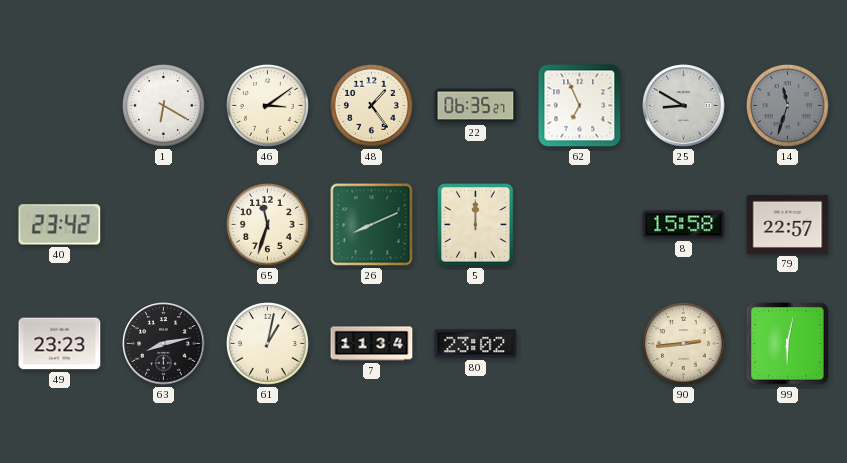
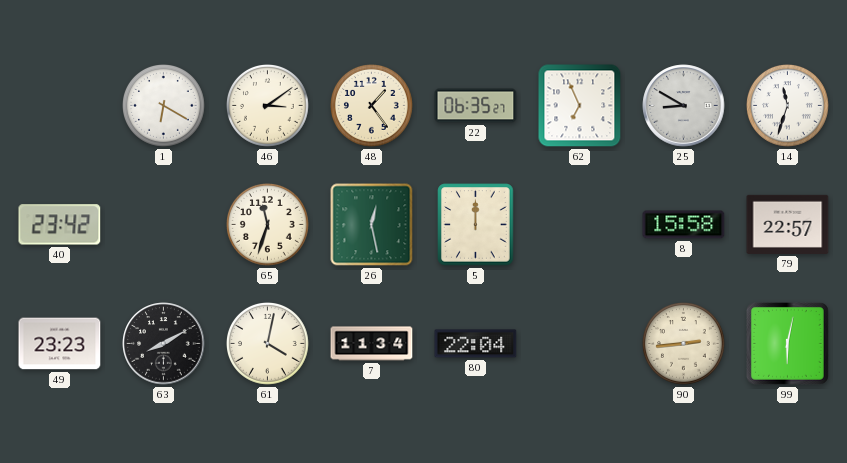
14 dial: grey -> white (788, 106)
26: 8:11 -> 12:28 (372, 225)
63: 8:13 -> 8:10 (164, 344)
61: 1:02 -> 4:02 (268, 344)
80: 23:02 -> 22:04 (476, 344)
